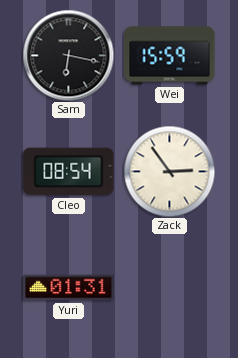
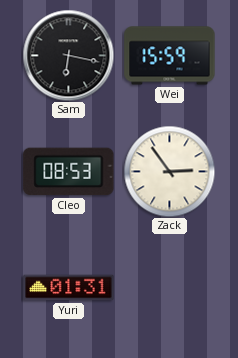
Cleo: 08:54 -> 08:53 (69, 172)
